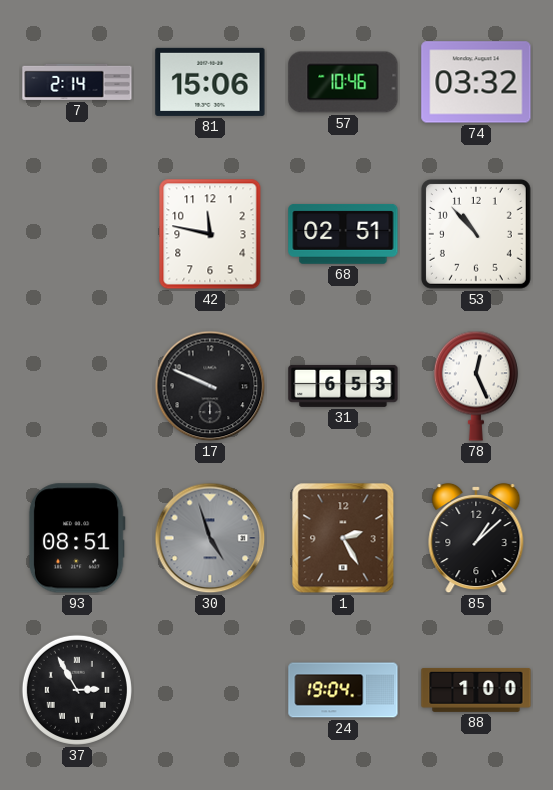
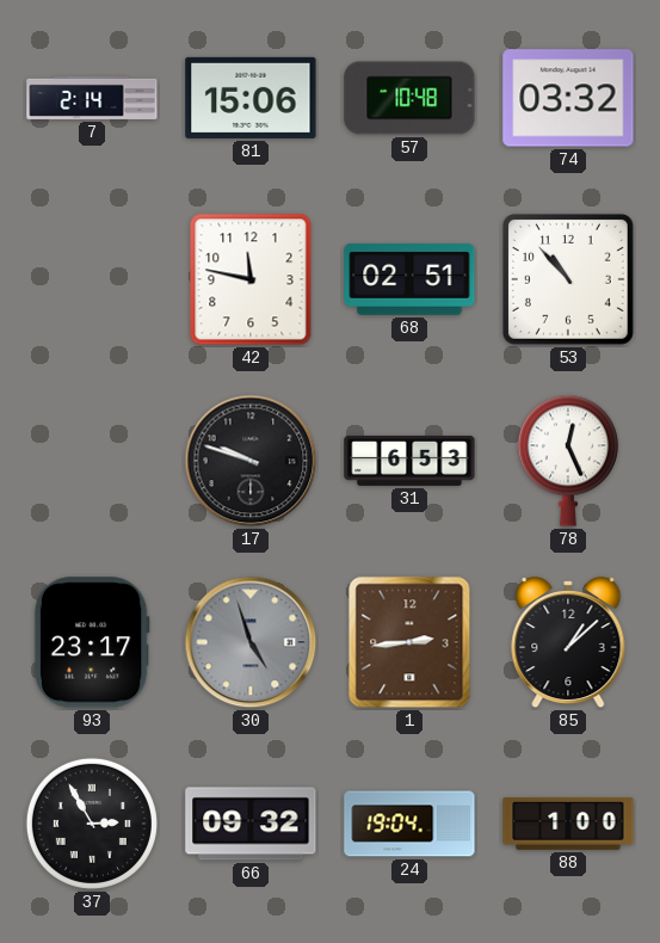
57: 10:46 -> 10:48 (409, 98)
17: 9:49 -> 9:48 (251, 461)
93: 08:51 -> 23:17 (92, 642)
1: 2:25 -> 2:44 (409, 642)
66: none -> 09:32 (251, 824)
